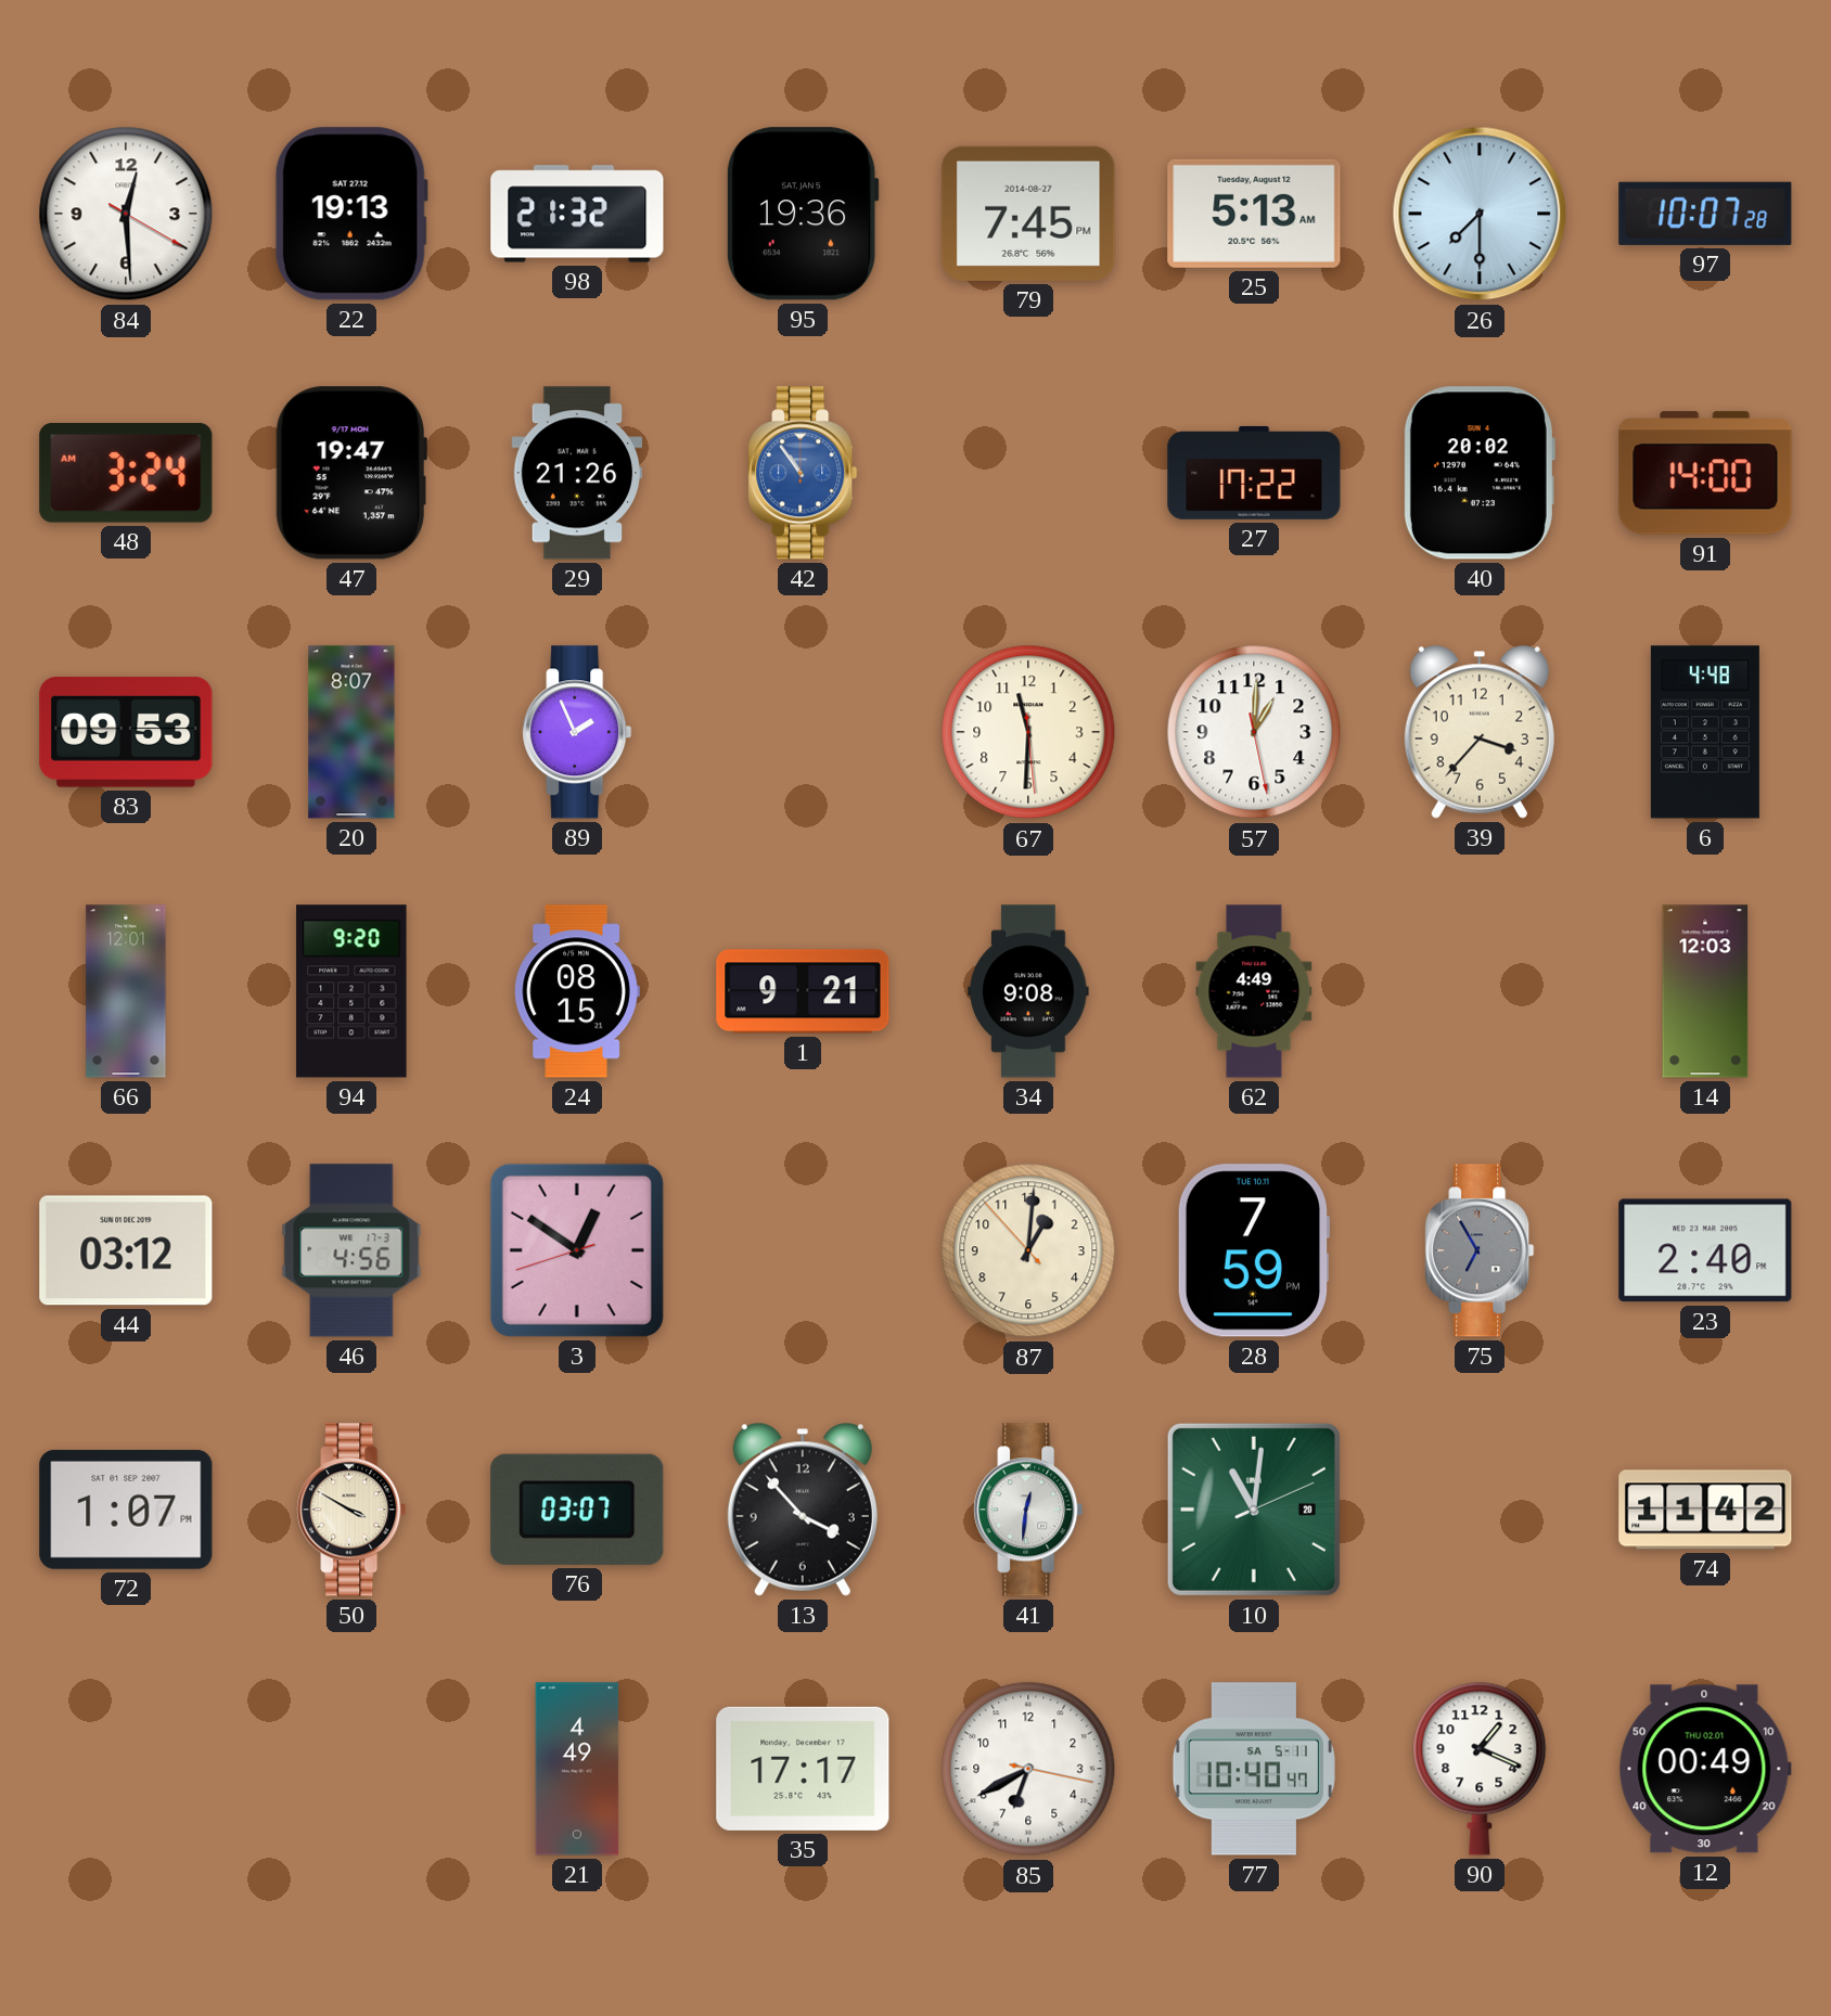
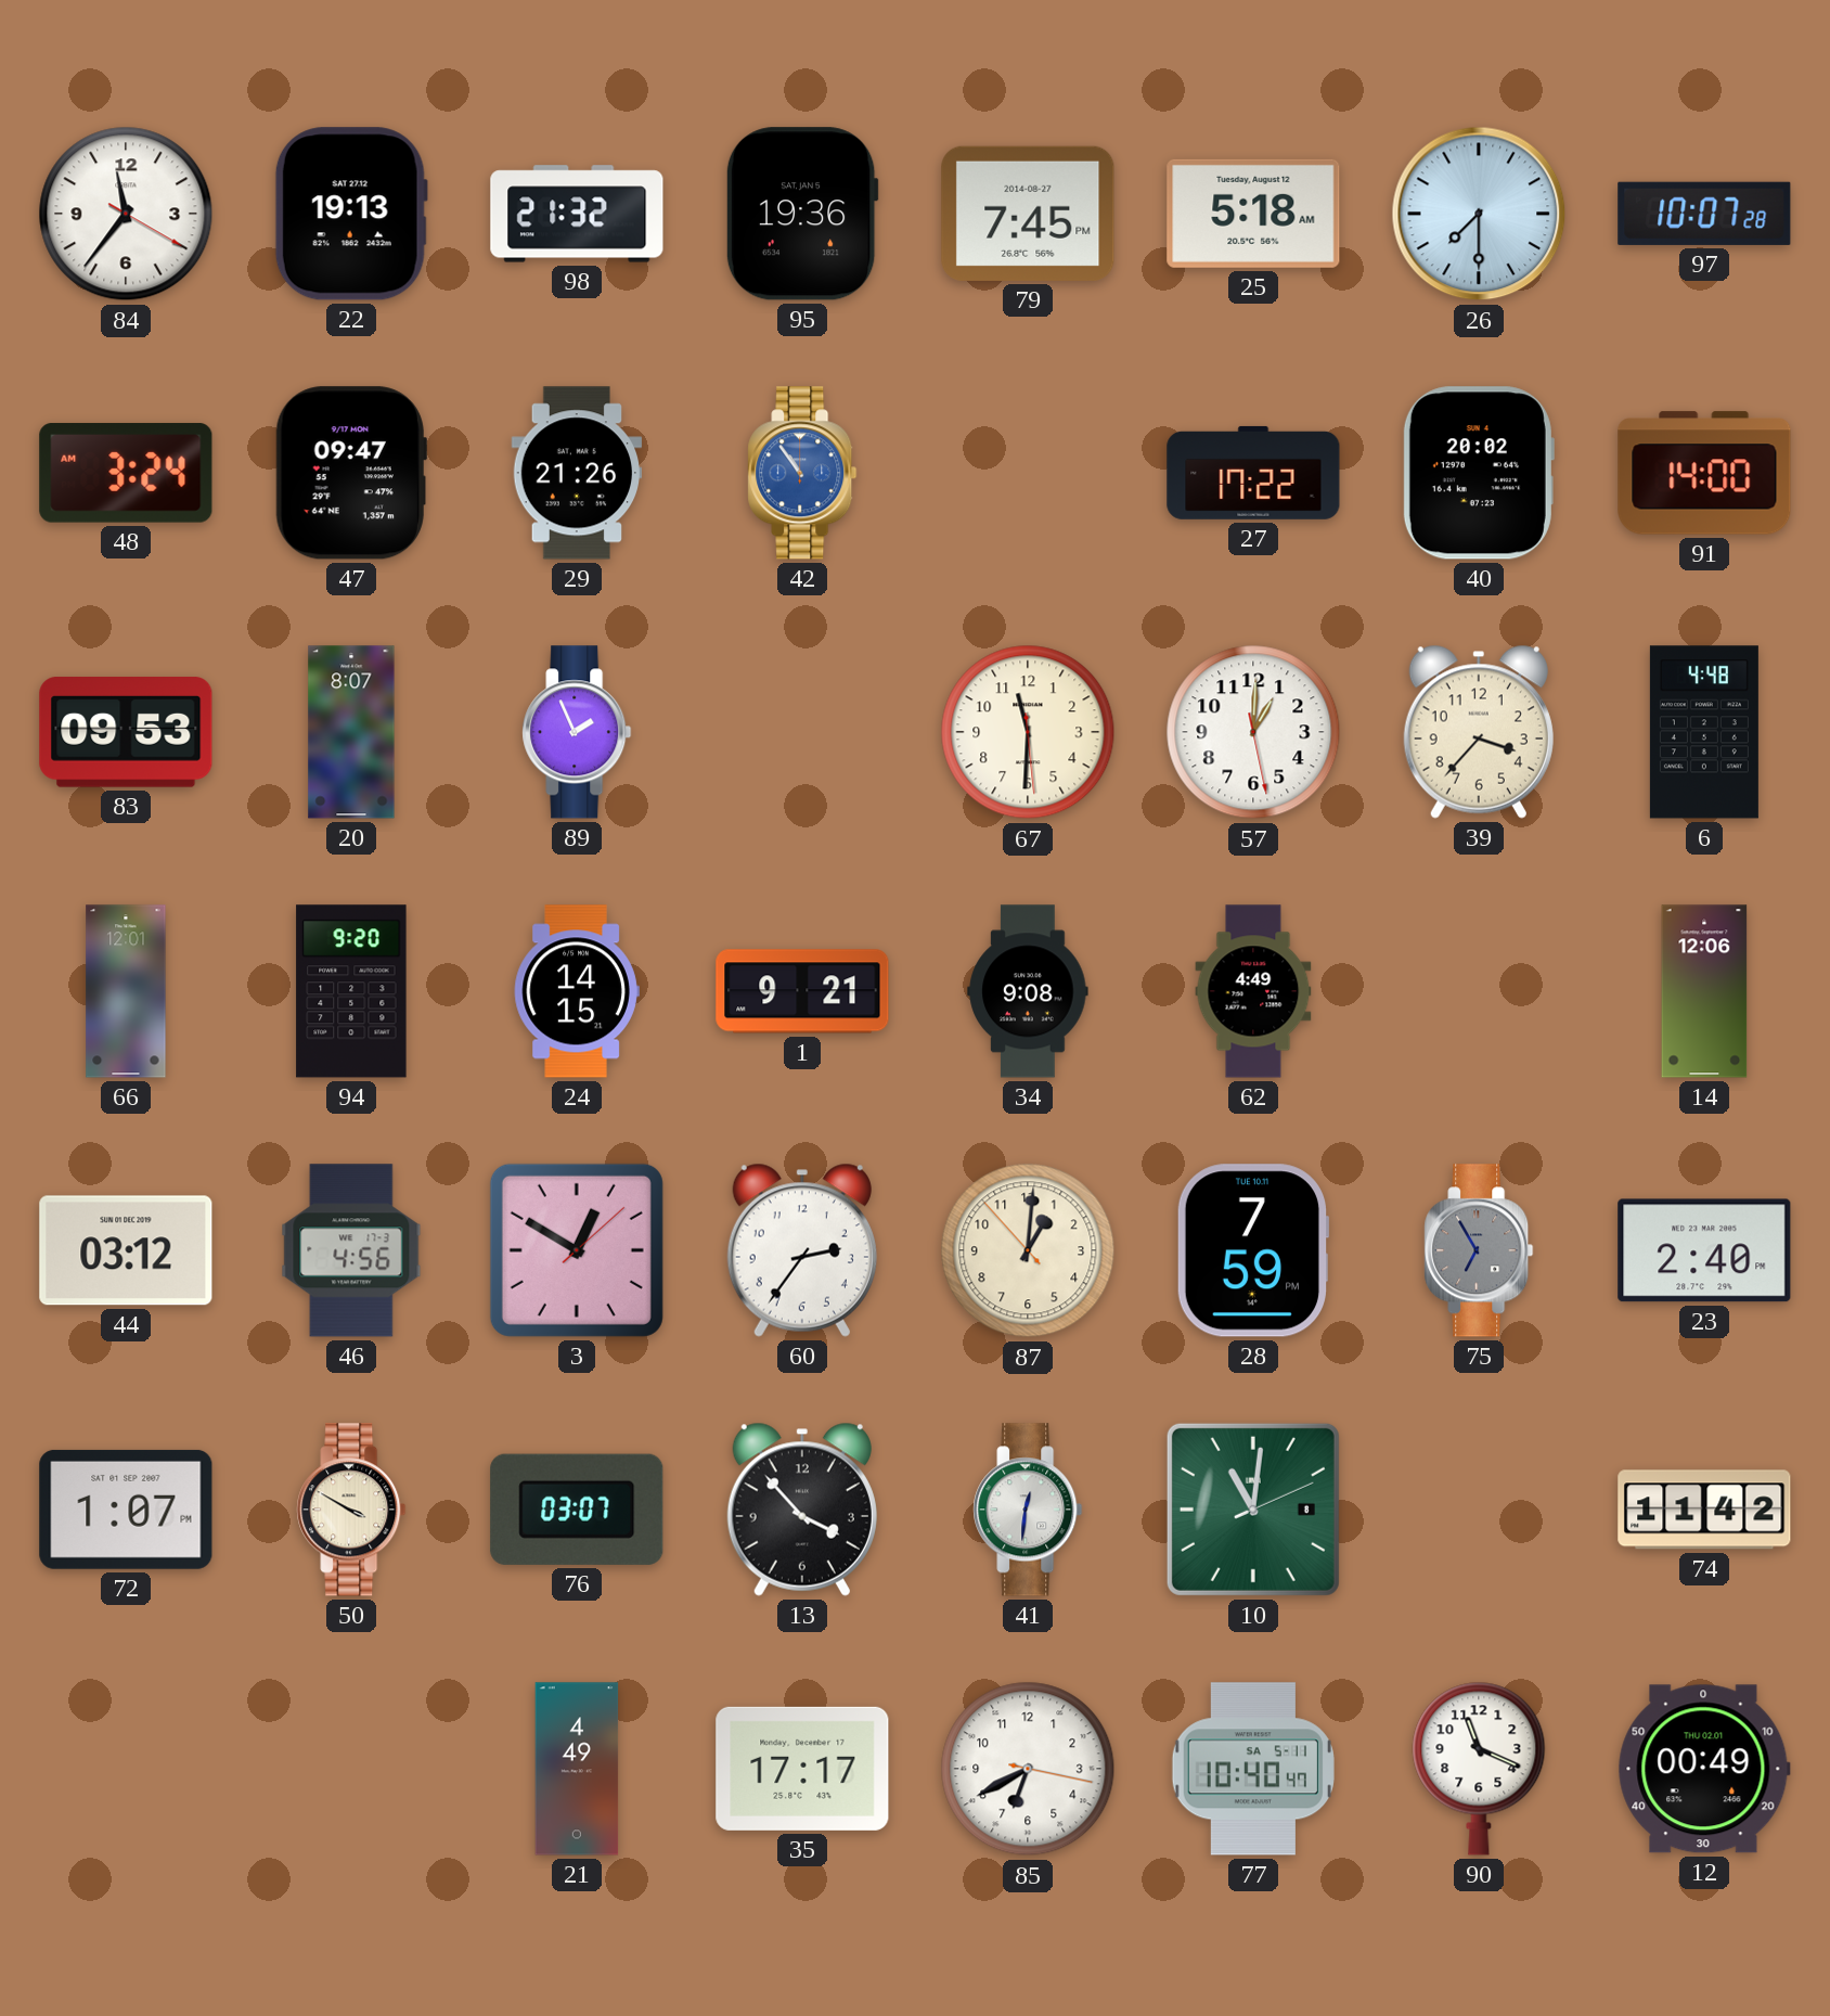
84: 12:29 -> 11:36 (126, 214)
25: 5:13 -> 5:18 (1253, 214)
47: 19:47 -> 09:47 (351, 473)
24: 08:15 -> 14:15 (577, 991)
14: 12:03 -> 12:06 (1704, 991)
3: 12:50:42 -> 12:50:08 (577, 1250)
60: none -> 2:36 (802, 1250)
10 date: 20 -> 8 (1253, 1510)
90: 1:19 -> 11:19 (1479, 1769)
